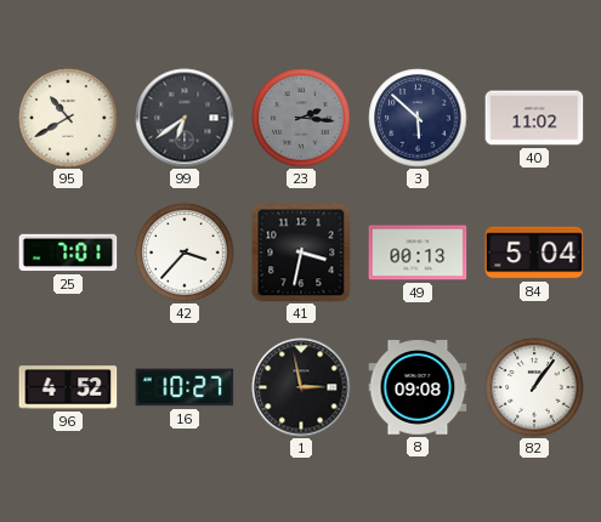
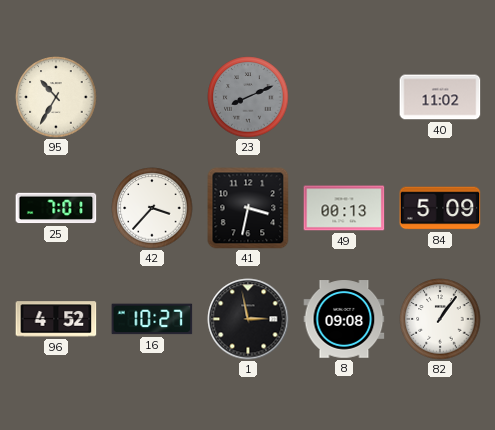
95: 10:40 -> 10:35 (56, 97)
99: 6:39 -> none (185, 118)
23: 2:16 -> 8:11 (248, 97)
3: 5:52 -> none (418, 118)
84: 5:04 -> 5:09 (440, 208)
